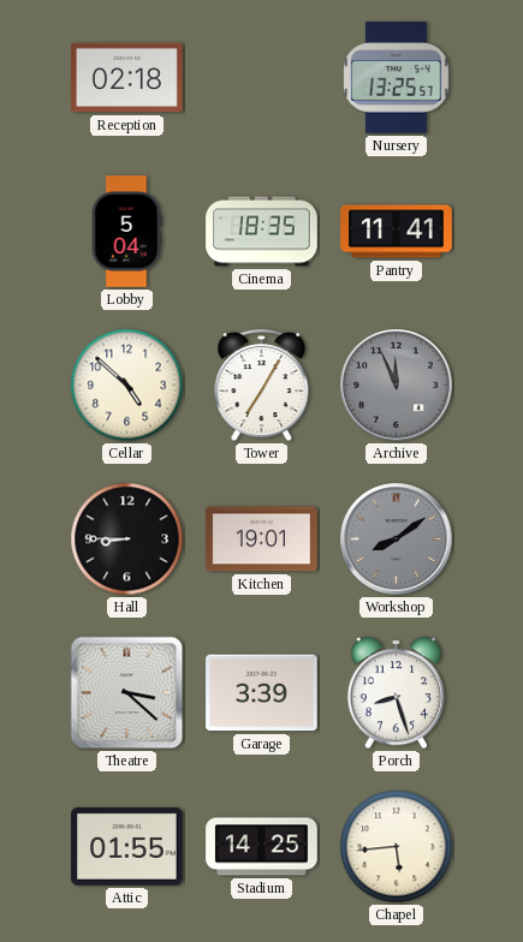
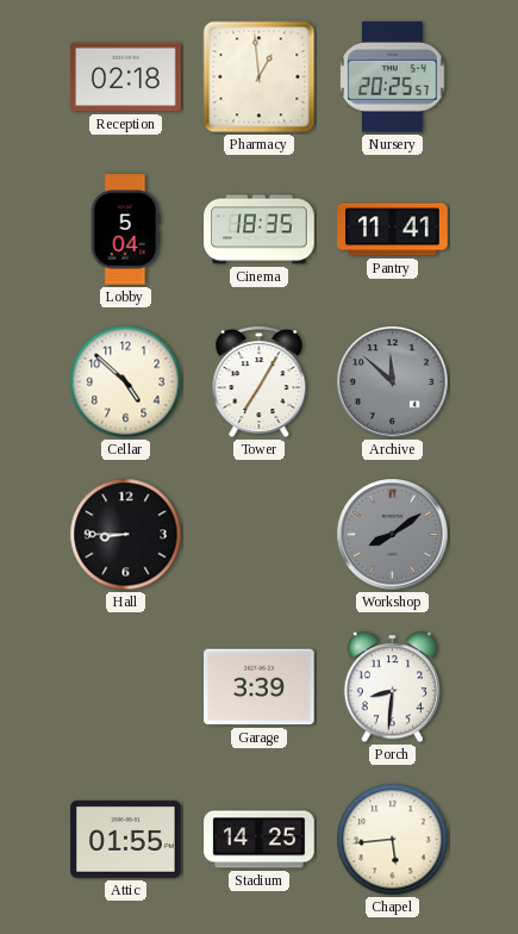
Pharmacy: none -> 12:59 (260, 77)
Nursery: 13:25 -> 20:25 (393, 77)
Archive: 11:56 -> 11:52 (393, 382)
Kitchen: 19:01 -> none (262, 539)
Theatre: 3:22 -> none (127, 693)
Porch: 8:27 -> 8:31 (392, 687)
